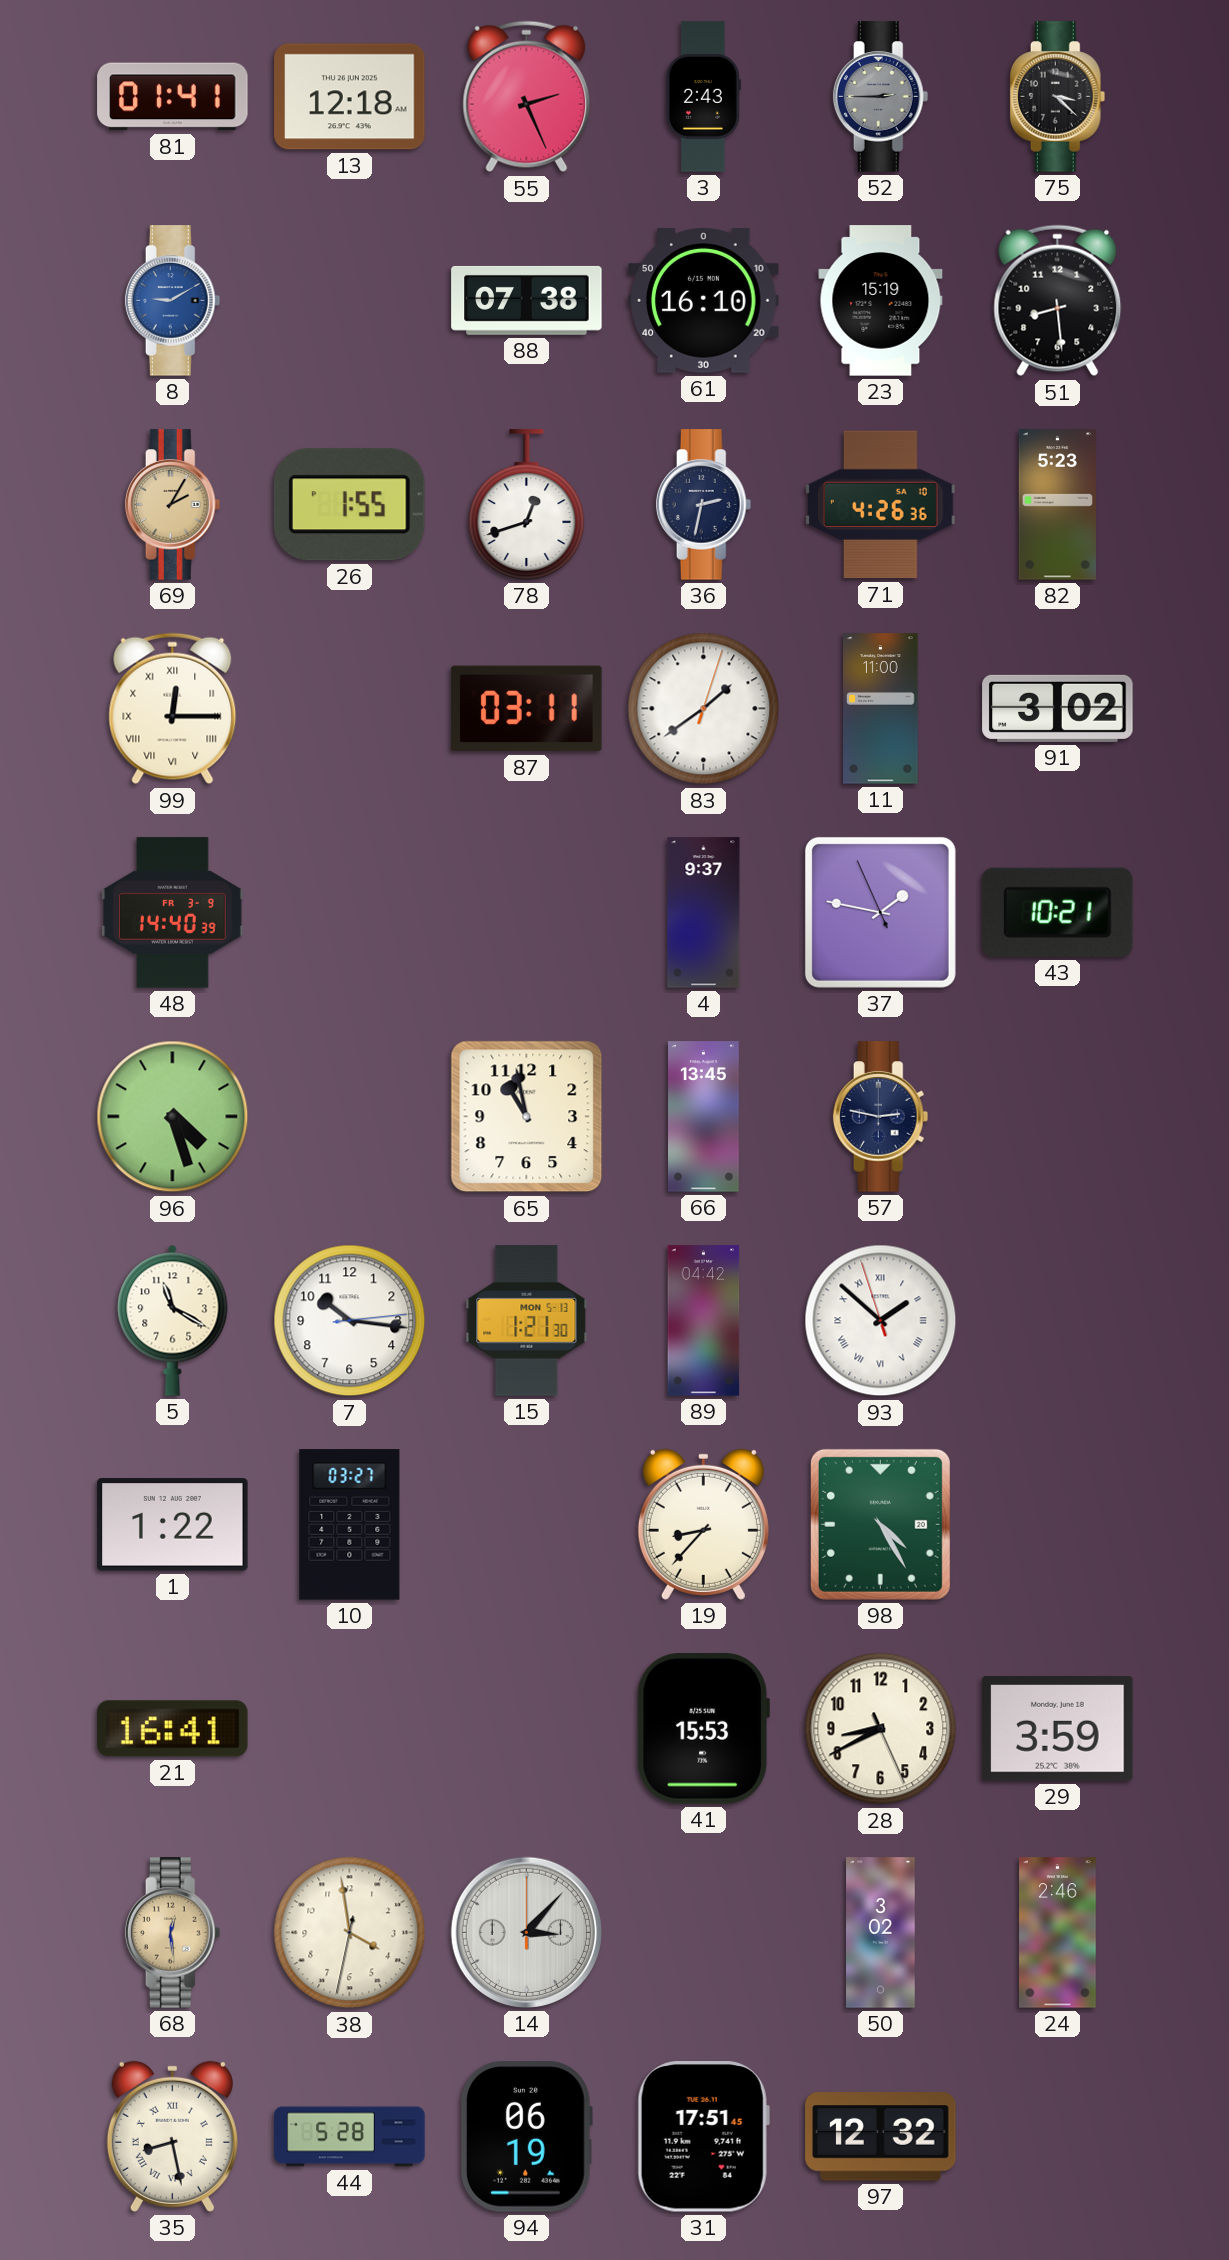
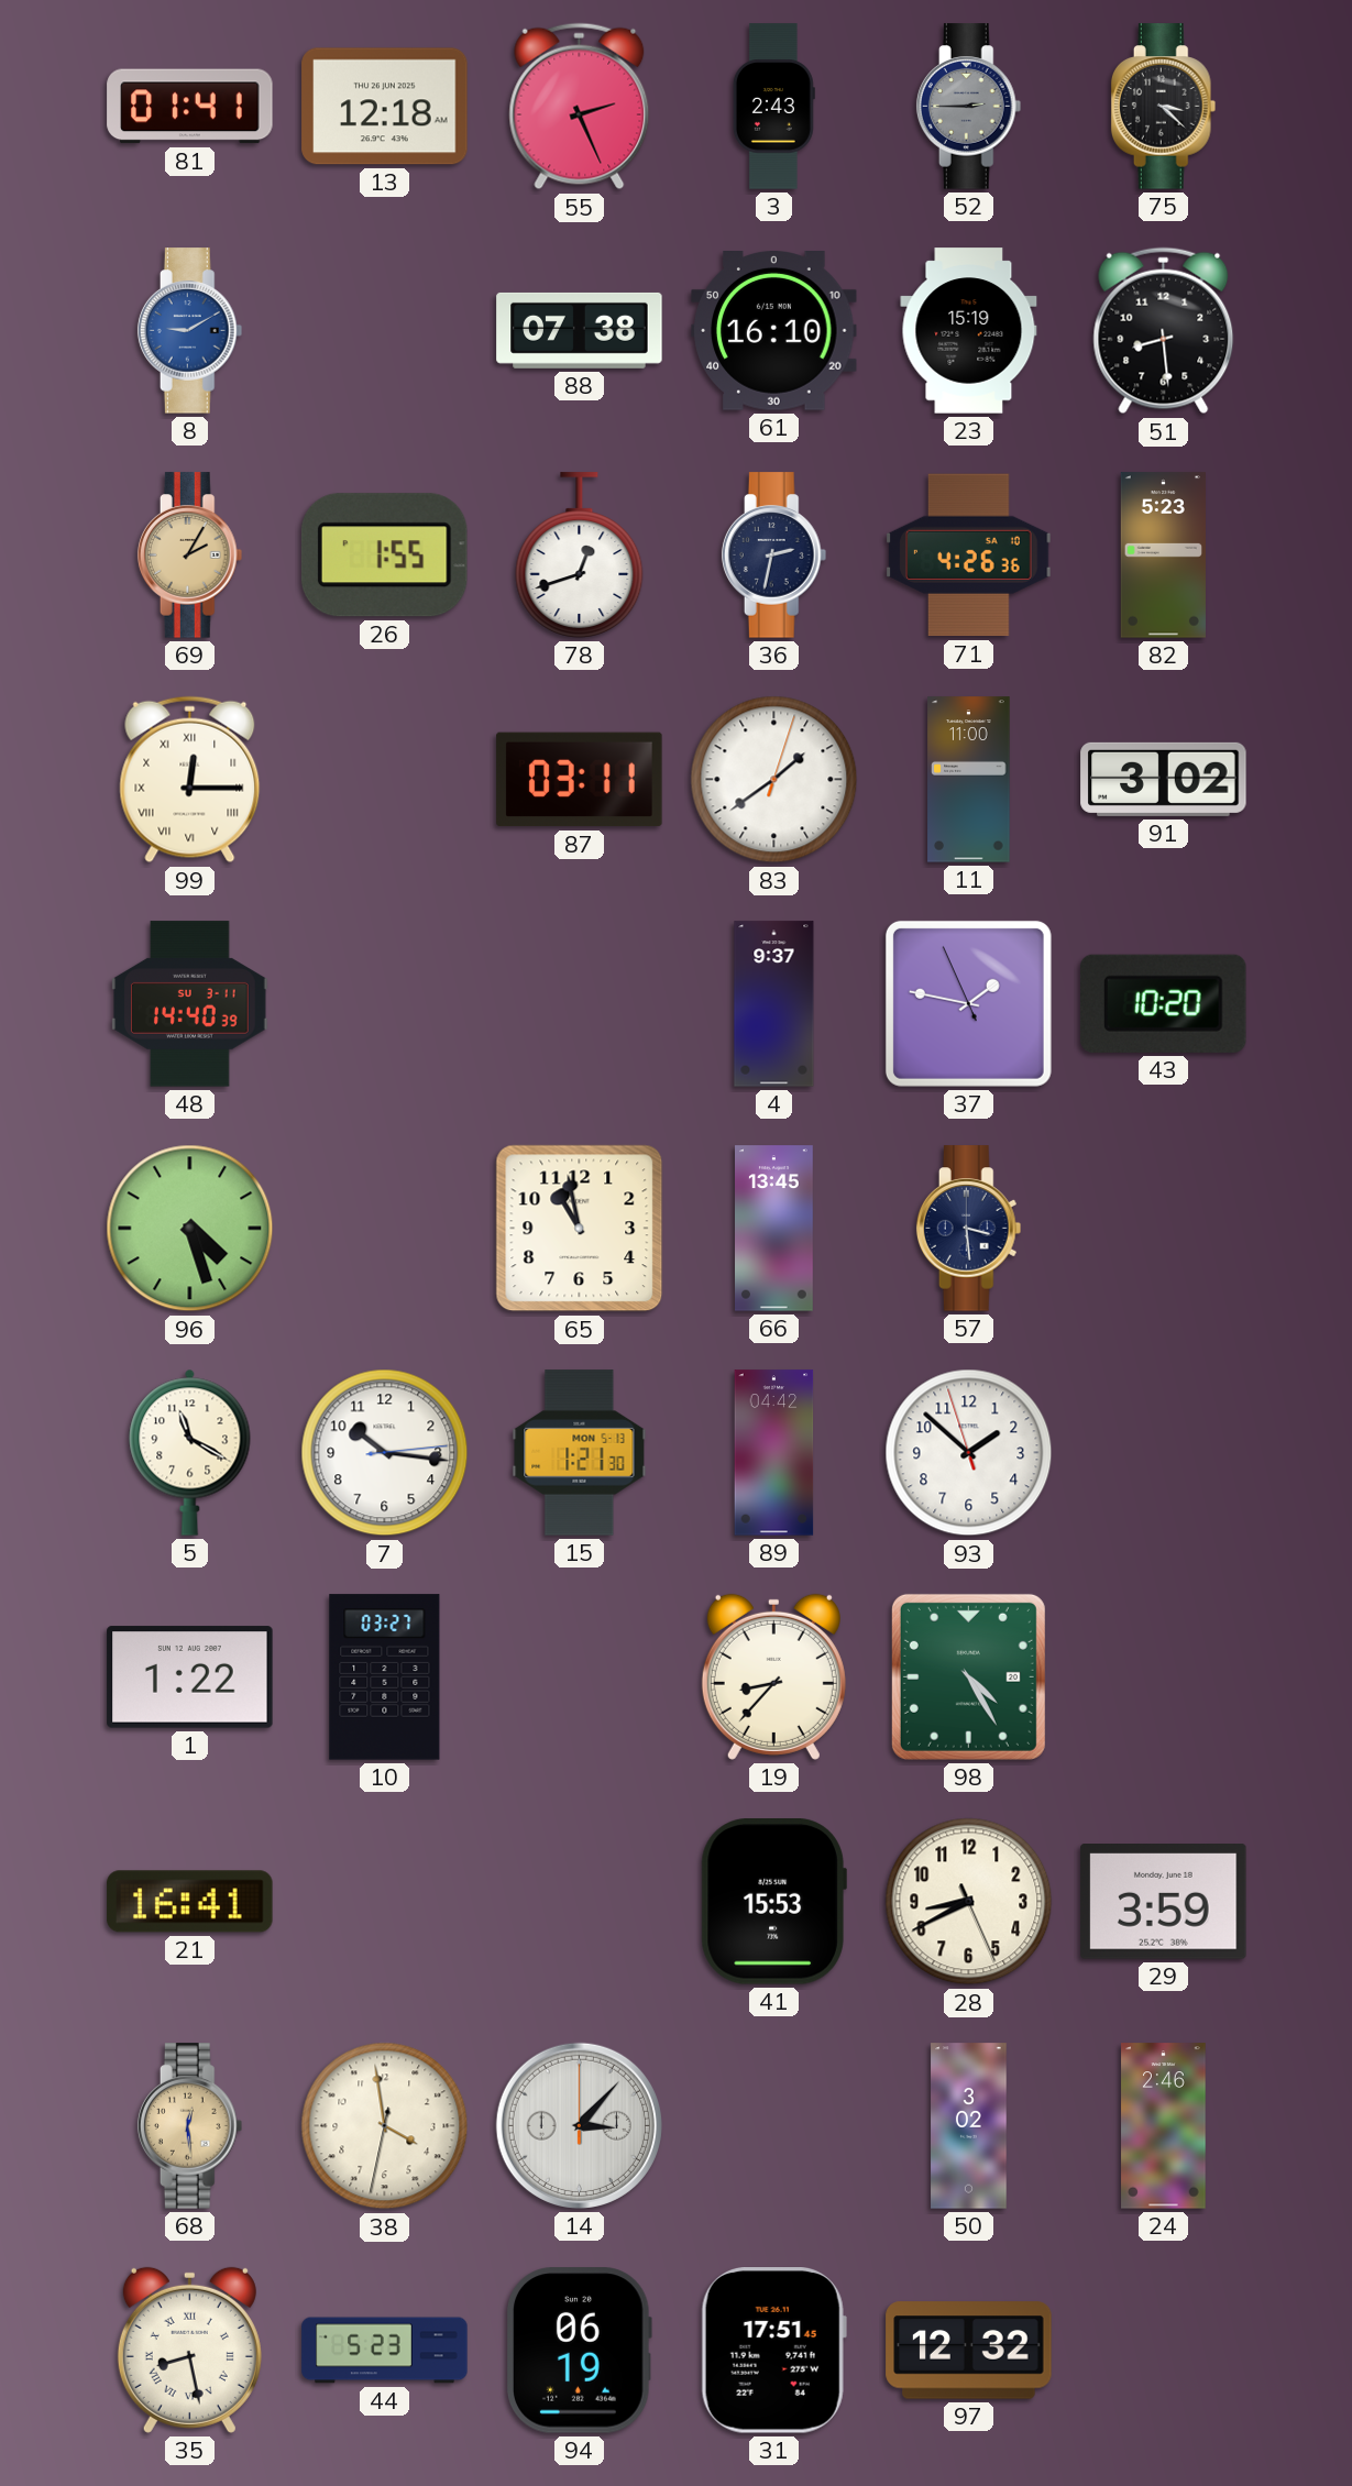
48 date: FR 3-9 -> SU 3-11 (190, 1004)
43: 10:21 -> 10:20 (1164, 1003)
57: 2:47 -> 3:29 (969, 1229)
93 numerals: Roman -> Arabic (969, 1453)
44: 5:28 -> 5:23 (385, 2351)
